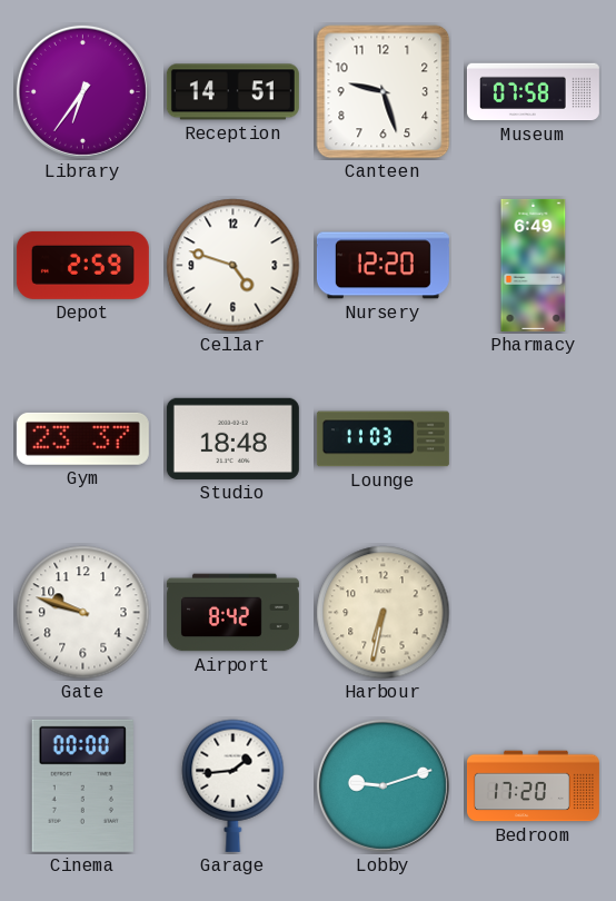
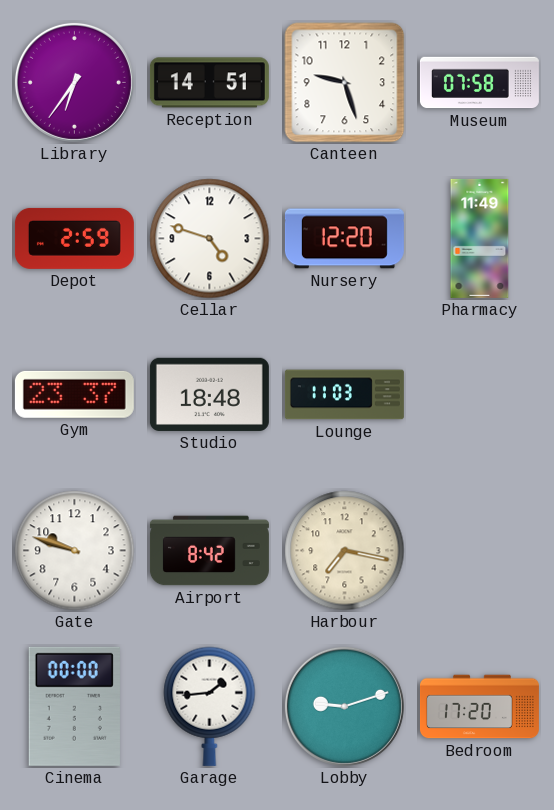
Pharmacy: 6:49 -> 11:49 (480, 238)
Harbour: 6:32 -> 7:17 (345, 551)
